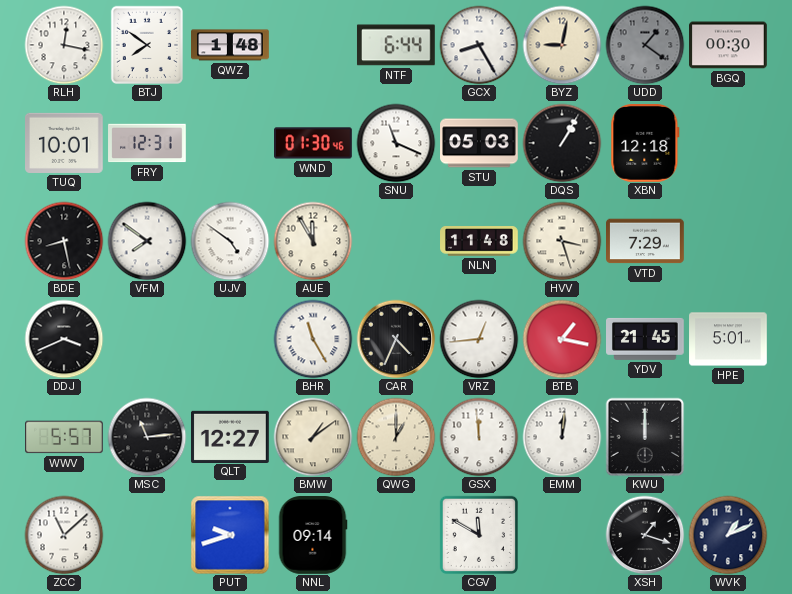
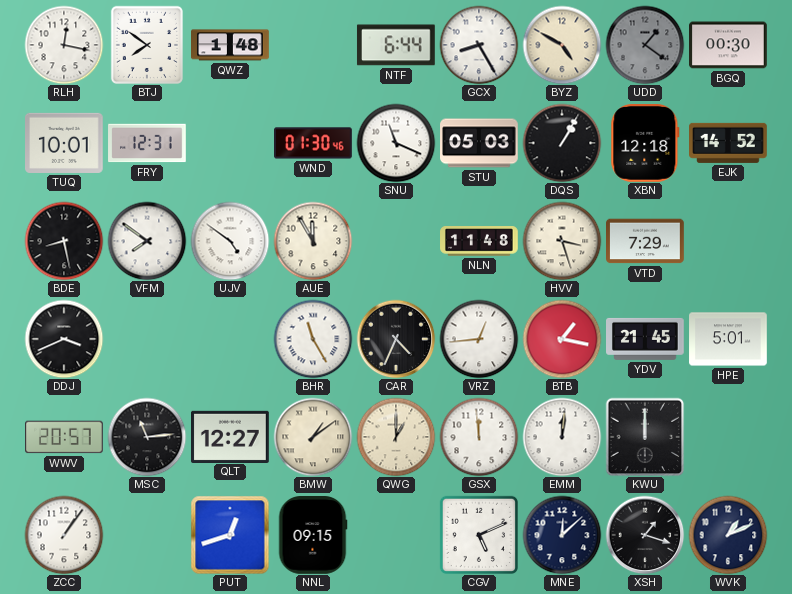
BYZ: 9:02 -> 4:50 (562, 45)
EJK: none -> 14:52 (729, 143)
WWV: 5:57 -> 20:57 (65, 437)
ZCC: 11:08 -> 1:06 (64, 535)
PUT: 9:42 -> 12:42 (230, 535)
NNL: 09:14 -> 09:15 (313, 536)
CGV: 11:50 -> 5:11 (478, 534)
MNE: none -> 12:08 (562, 535)
